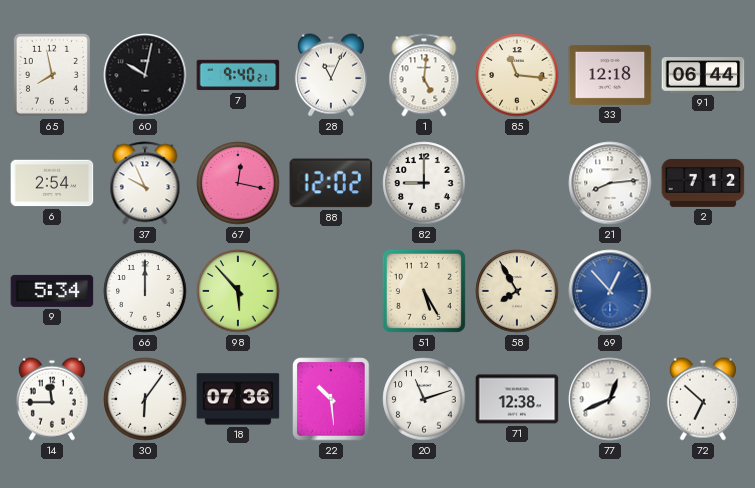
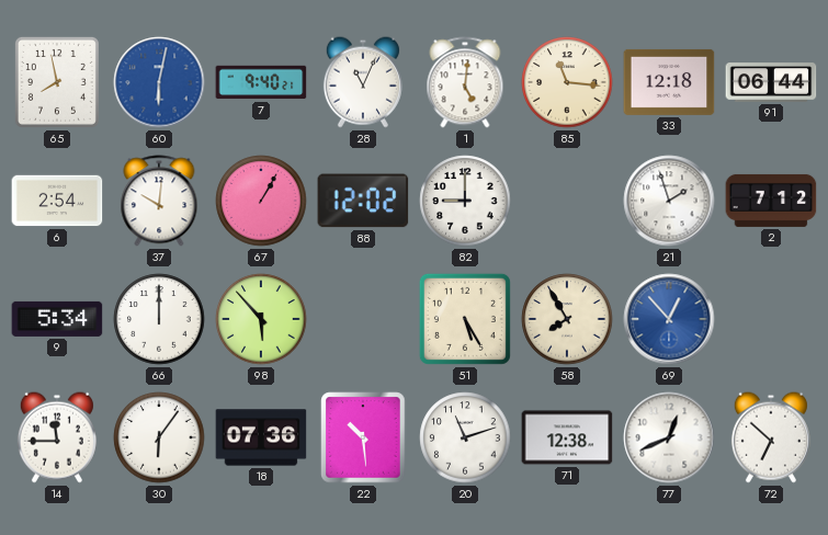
60: 10:02 -> 6:02 (159, 82)
60 dial: black -> blue (159, 82)
37: 9:56 -> 10:01 (159, 201)
67: 12:17 -> 1:05 (261, 201)
21: 8:14 -> 1:57 (669, 201)
